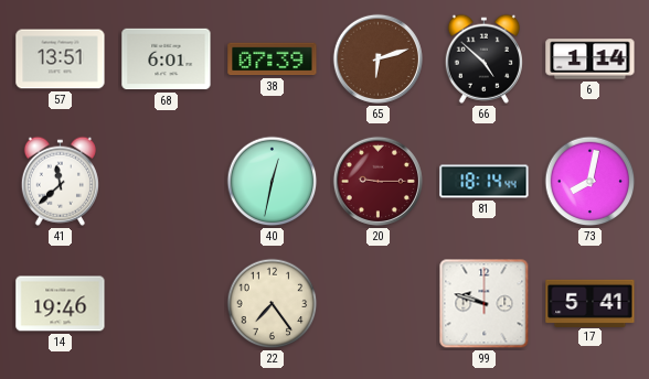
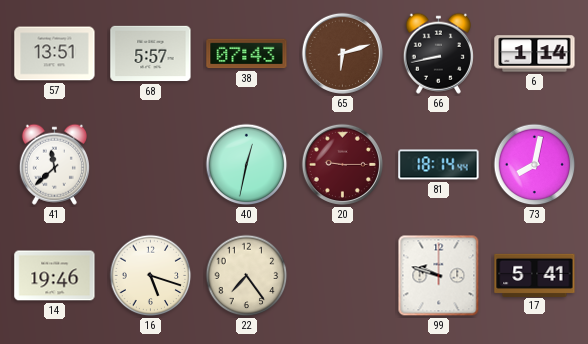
68: 6:01 -> 5:57 (151, 54)
38: 07:39 -> 07:43 (247, 54)
66: 4:52 -> 8:43 (438, 53)
16: none -> 5:18 (151, 276)
